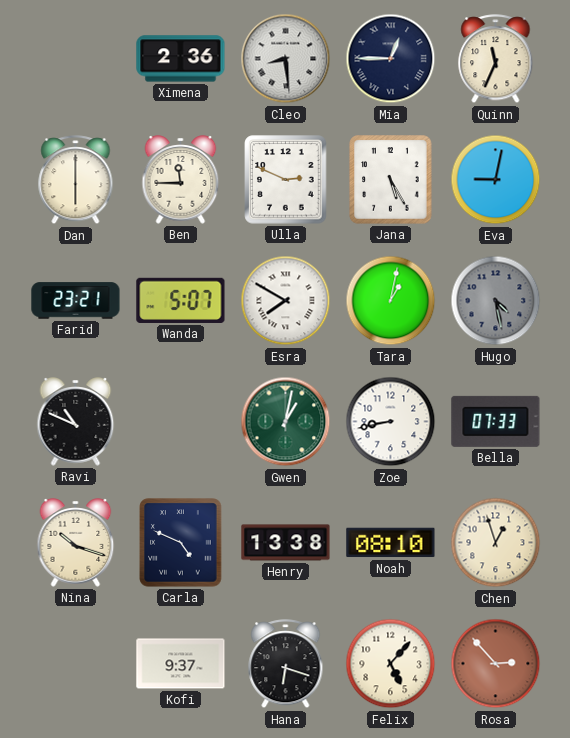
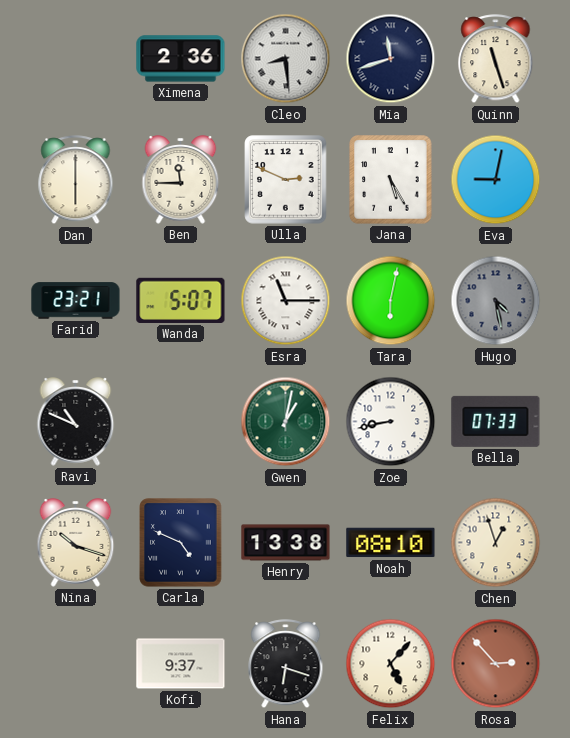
Mia: 12:45 -> 11:42 (391, 59)
Quinn: 11:34 -> 11:27 (496, 59)
Esra: 7:50 -> 11:15 (286, 301)
Tara: 1:02 -> 6:02 (391, 301)
